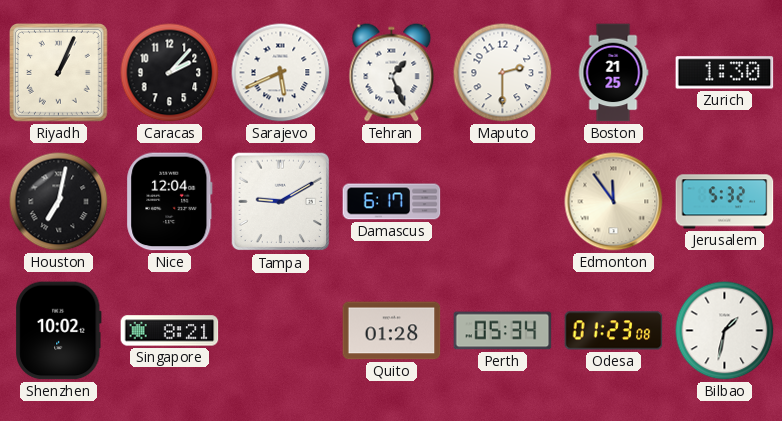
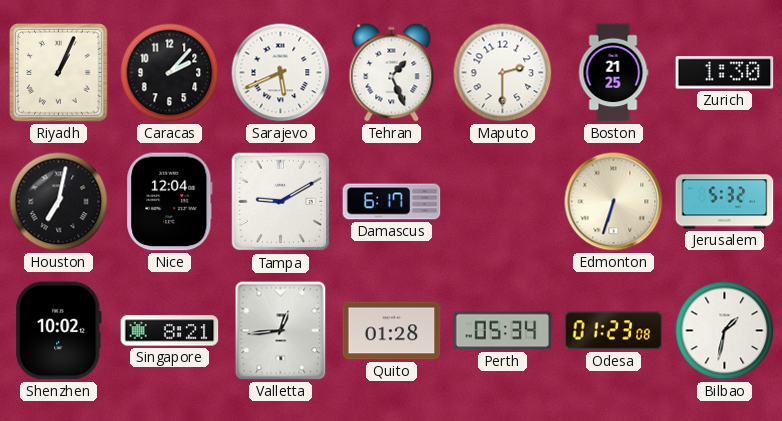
Edmonton: 11:54 -> 6:33 (614, 202)
Valletta: none -> 12:44 (281, 331)
